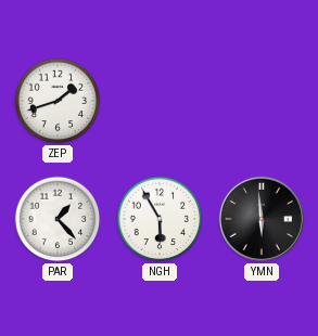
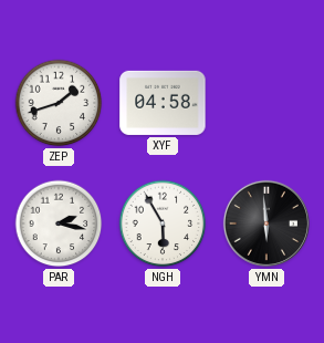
XYF: none -> 04:58 (163, 103)
PAR: 1:23 -> 2:17 (59, 224)
